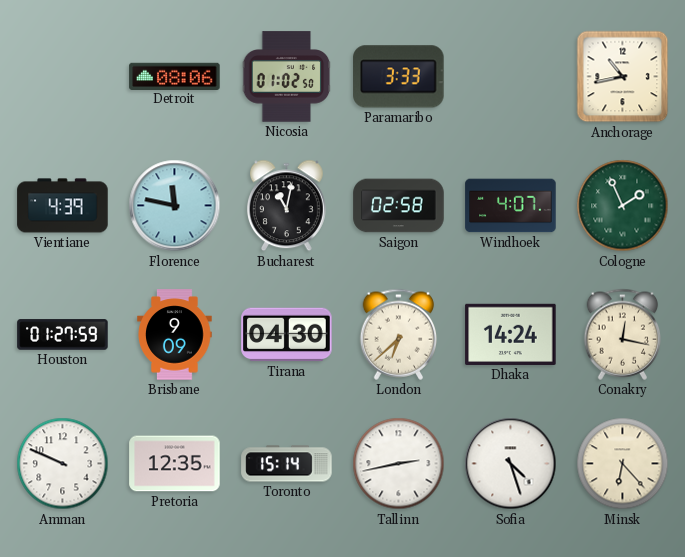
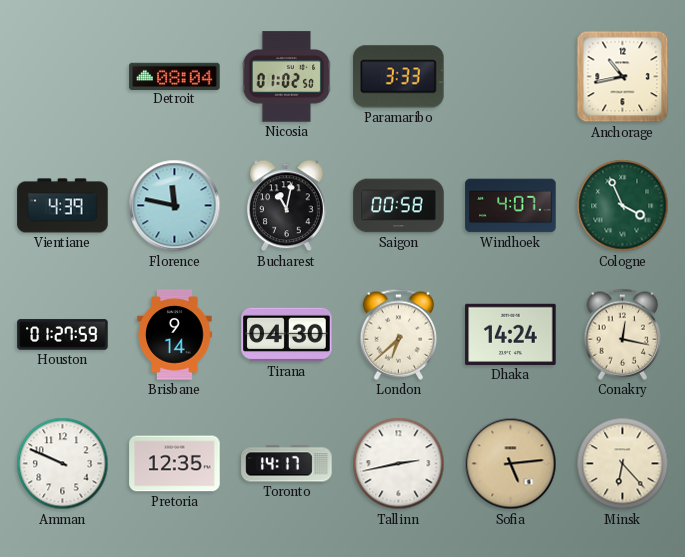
Detroit: 08:06 -> 08:04 (175, 76)
Saigon: 02:58 -> 00:58 (399, 206)
Cologne: 1:56 -> 3:56 (623, 206)
Brisbane: 9:09 -> 9:14 (175, 335)
Toronto: 15:14 -> 14:17 (287, 464)
Sofia: 4:27 -> 5:14 (511, 464)
Sofia dial: white -> champagne (511, 464)
